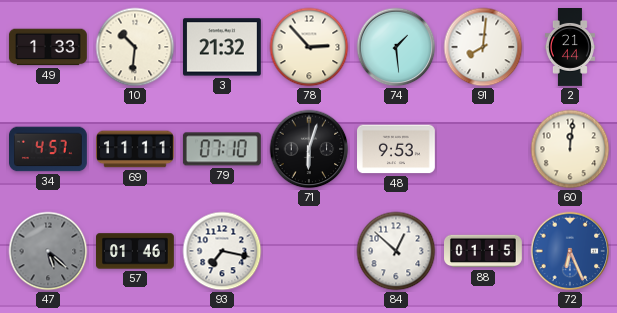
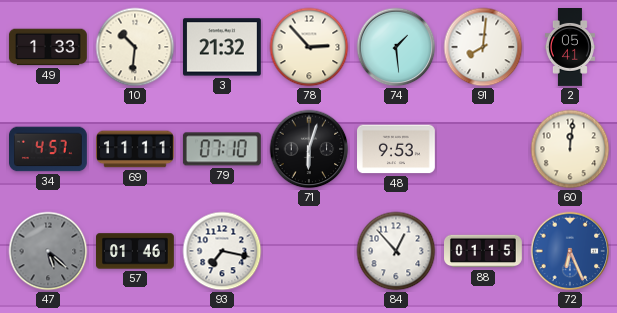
2: 21:44 -> 05:41 (570, 48)
84: 12:52 -> 12:53 (396, 251)
